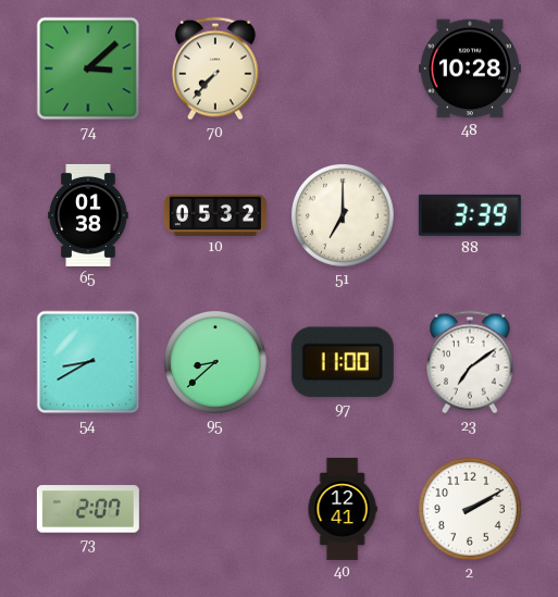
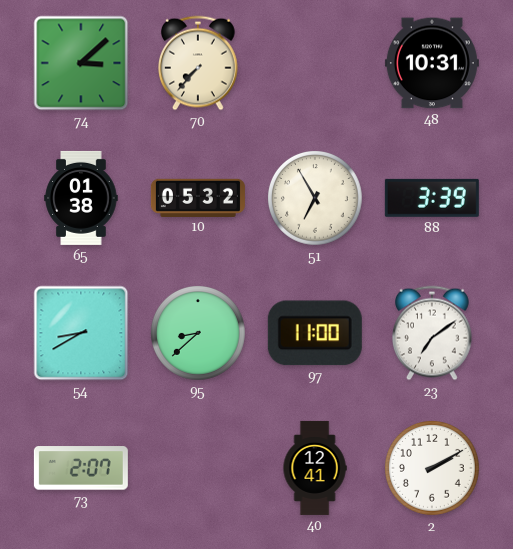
48: 10:28 -> 10:31 (432, 63)
51: 7:00 -> 6:55 (316, 199)
